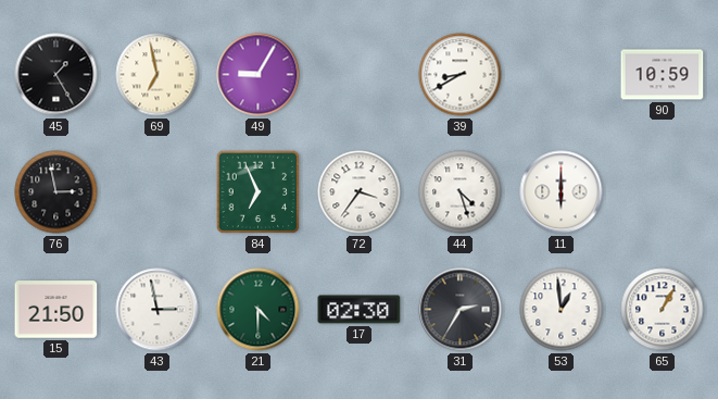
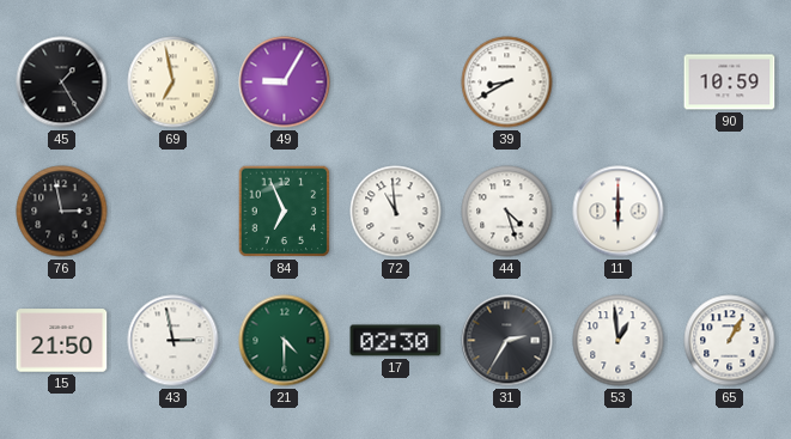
72: 3:36 -> 10:59 (396, 212)
